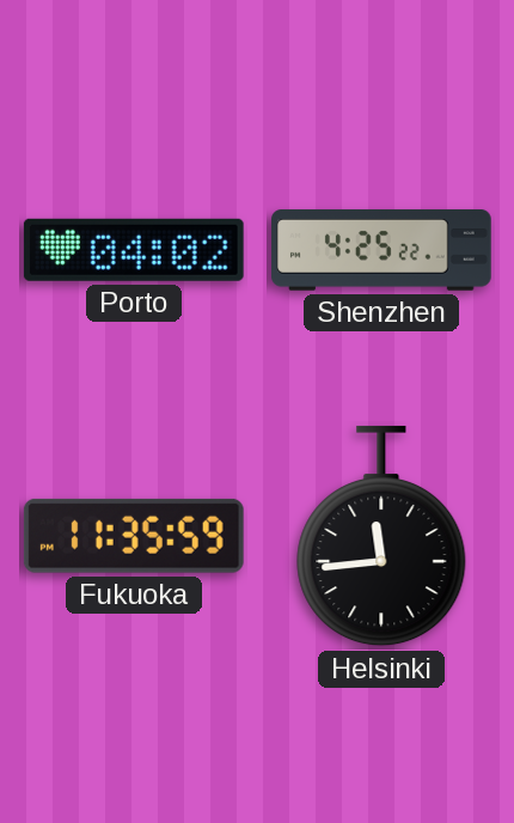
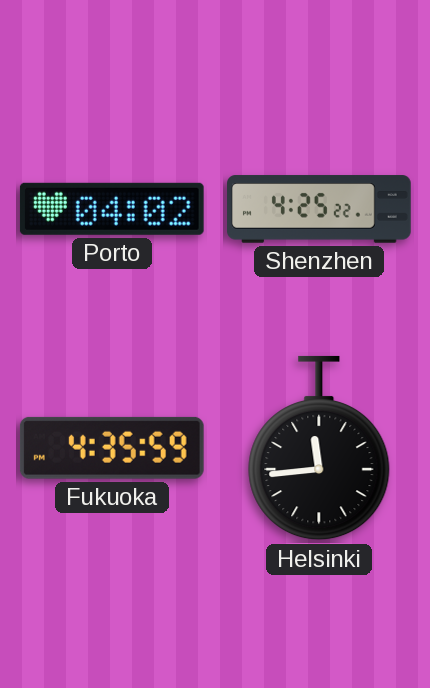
Fukuoka: 11:35 -> 4:35 (112, 448)
